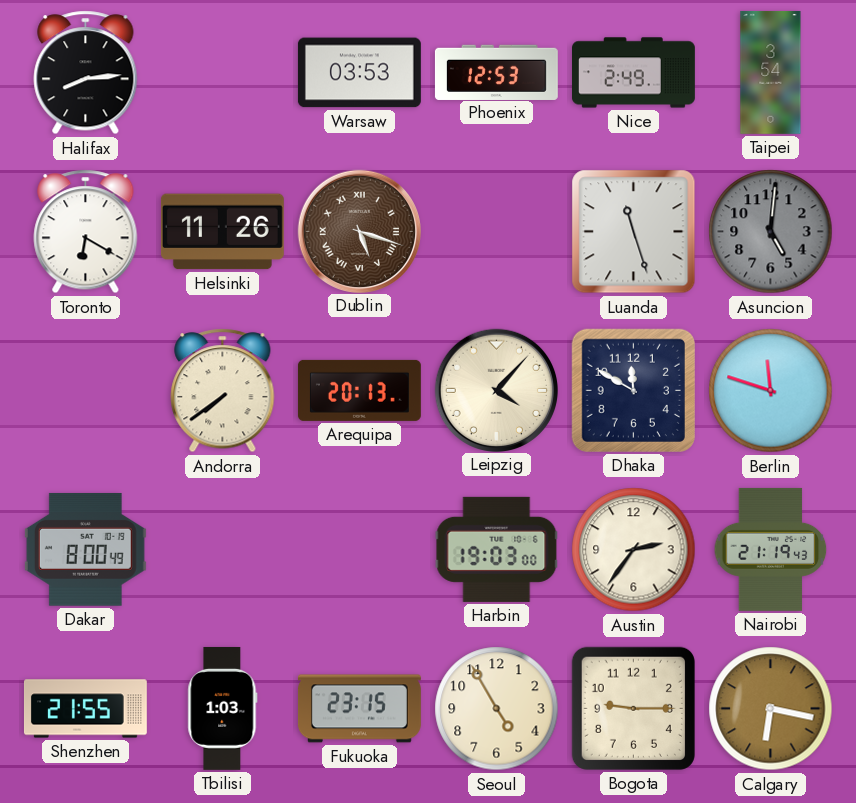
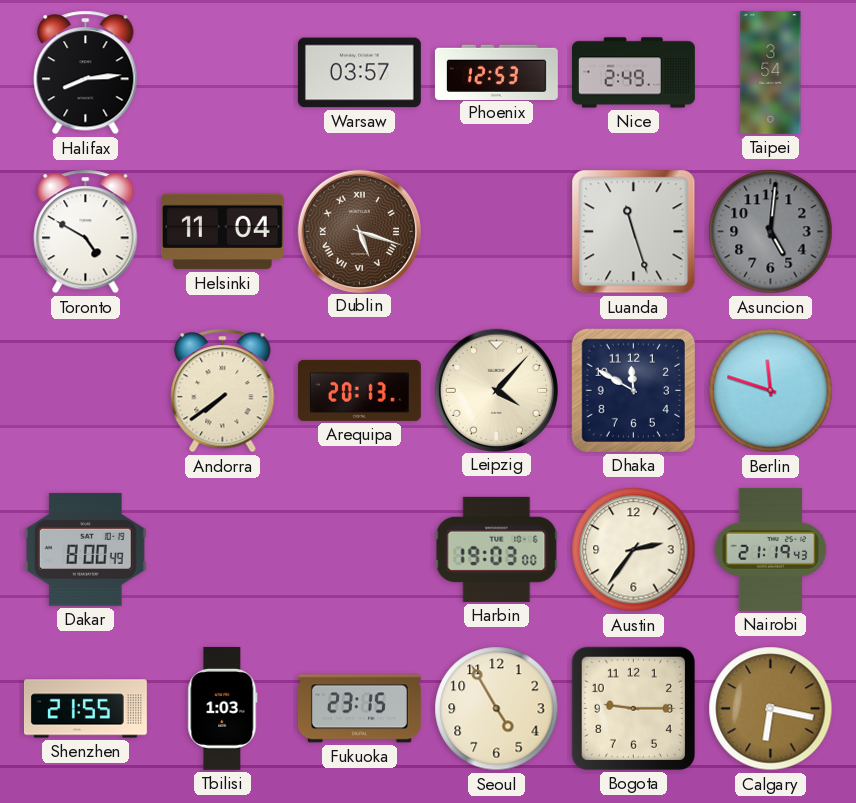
Warsaw: 03:53 -> 03:57 (359, 73)
Toronto: 6:20 -> 4:50 (86, 232)
Helsinki: 11:26 -> 11:04 (222, 232)
